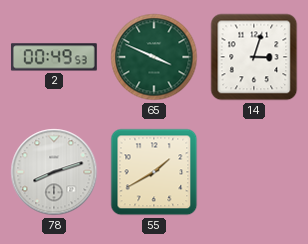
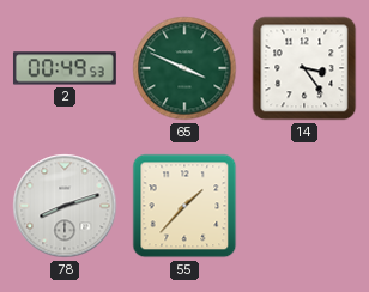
14: 3:03 -> 3:24 (304, 68)
55: 1:40 -> 1:37 (184, 206)
